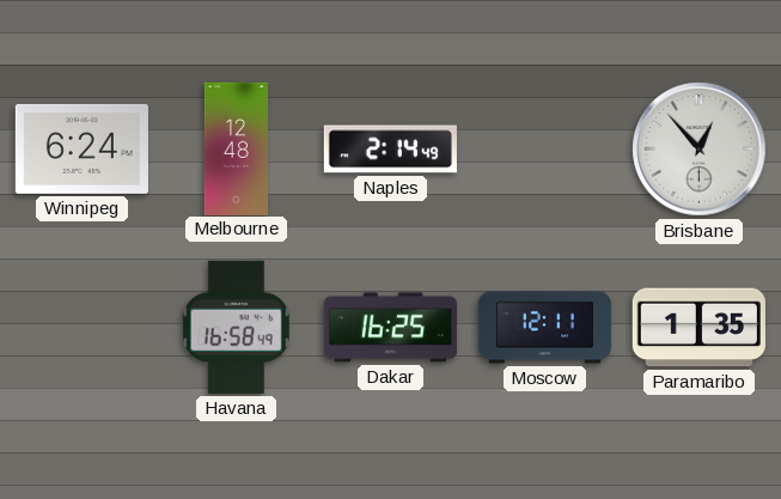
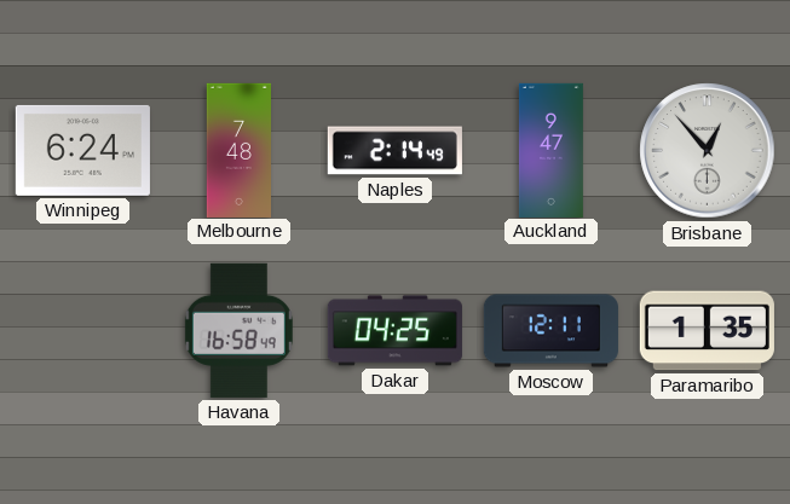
Melbourne: 12:48 -> 7:48 (238, 150)
Auckland: none -> 9:47 (550, 150)
Dakar: 16:25 -> 04:25 (394, 331)
